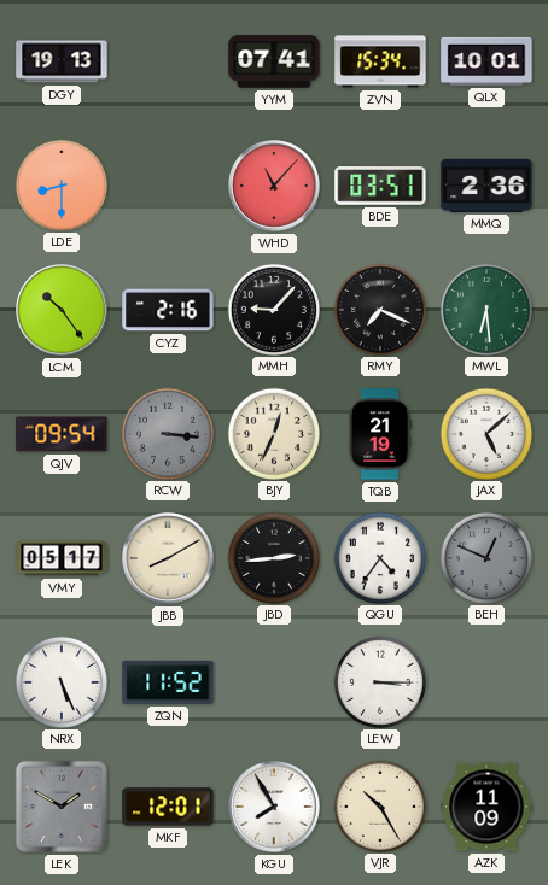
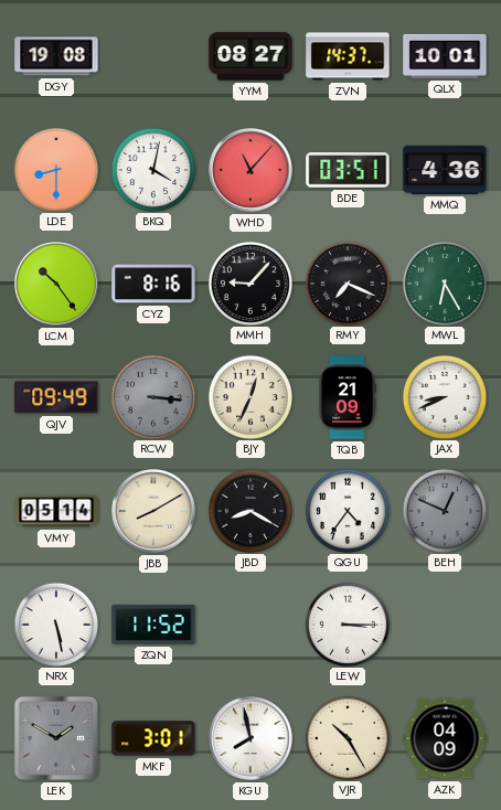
DGY: 19:13 -> 19:08 (56, 56)
YYM: 07:41 -> 08:27 (250, 56)
ZVN: 15:34 -> 14:37 (348, 56)
BKQ: none -> 4:02 (152, 169)
MMQ: 2:36 -> 4:36 (445, 170)
CYZ: 2:16 -> 8:16 (153, 284)
MWL: 6:29 -> 6:25 (444, 283)
QJV: 09:54 -> 09:49 (56, 397)
TQB: 21:19 -> 21:09 (348, 397)
JAX: 5:08 -> 8:41 (444, 396)
VMY: 05:17 -> 05:14 (56, 511)
JBD: 2:44 -> 8:20 (249, 510)
NRX: 5:26 -> 5:28 (55, 624)
MKF: 12:01 -> 3:01 (153, 738)
KGU: 7:55 -> 7:58 (252, 739)
AZK: 11:09 -> 04:09 (445, 738)
